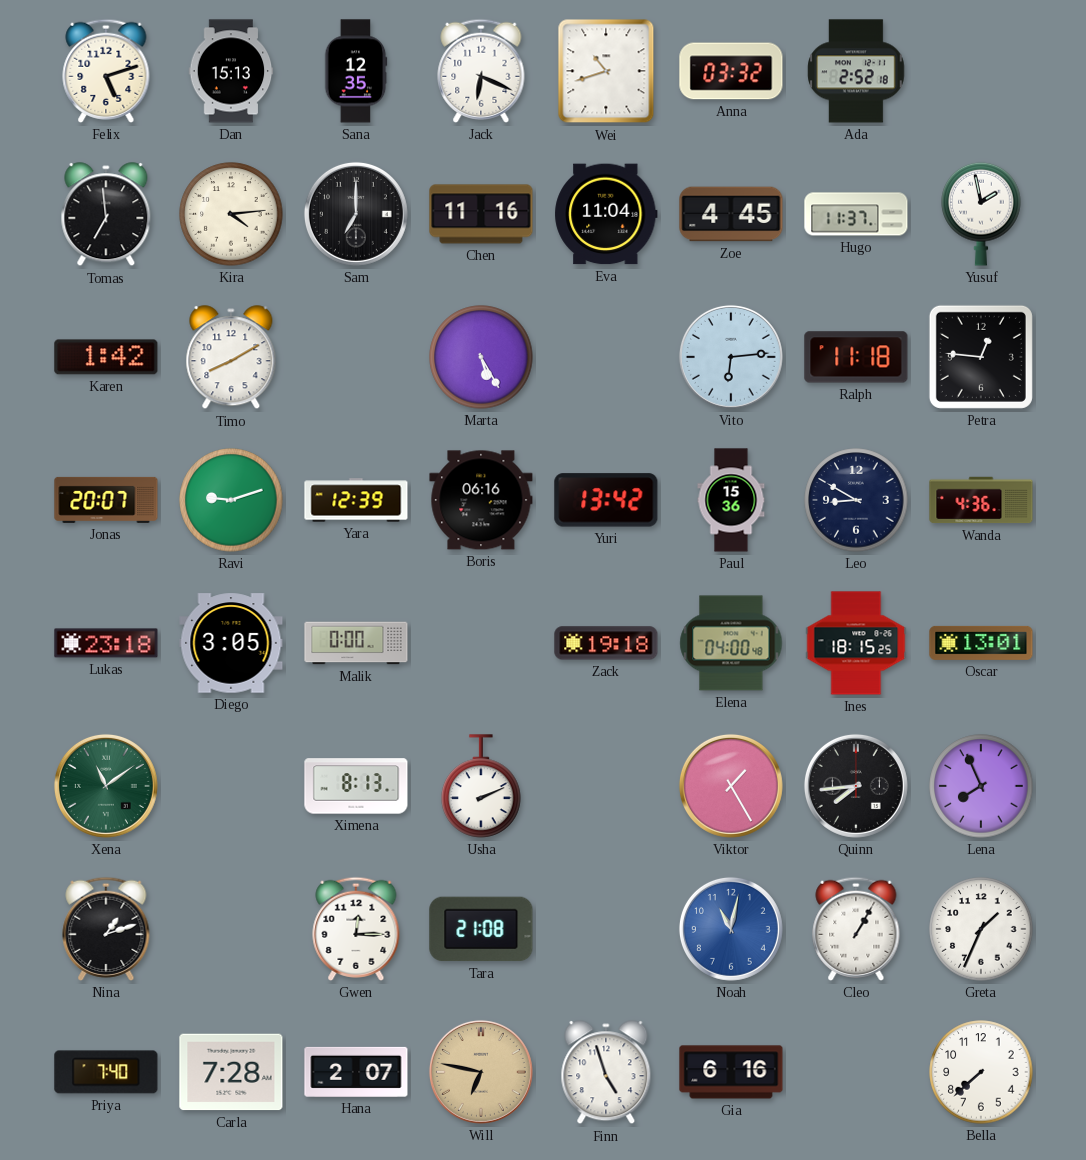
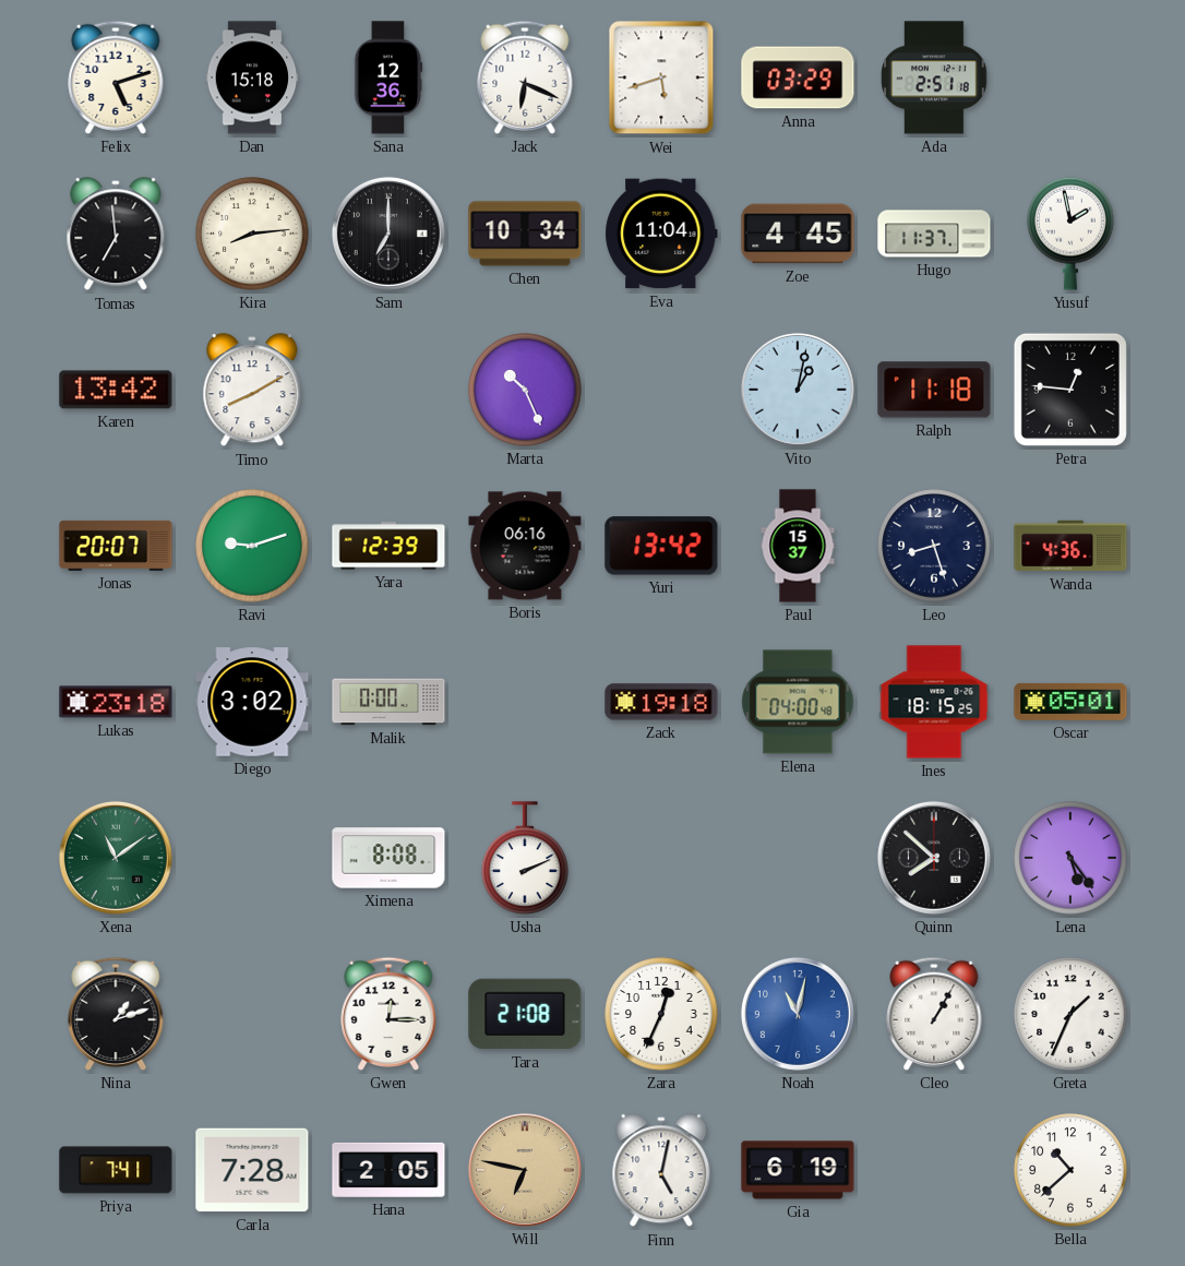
Dan: 15:13 -> 15:18 (252, 77)
Sana: 12:35 -> 12:36 (388, 77)
Wei: 10:42 -> 5:42 (661, 77)
Anna: 03:32 -> 03:29 (798, 77)
Ada: 2:52 -> 2:51 (934, 77)
Kira: 4:14 -> 8:14 (252, 234)
Chen: 11:16 -> 10:34 (525, 234)
Karen: 1:42 -> 13:42 (116, 390)
Marta: 5:25 -> 10:26 (525, 390)
Vito: 6:14 -> 1:02 (798, 390)
Paul: 15:36 -> 15:37 (798, 546)
Leo: 8:50 -> 8:27 (934, 546)
Diego: 3:05 -> 3:02 (252, 702)
Oscar: 13:01 -> 05:01 (1070, 702)
Ximena: 8:13 -> 8:08 (388, 858)
Viktor: 1:25 -> none (731, 786)
Quinn: 7:44 -> 7:52 (934, 858)
Lena: 7:56 -> 5:24 (1070, 858)
Zara: none -> 12:34 (661, 1014)
Priya: 7:40 -> 7:41 (116, 1170)
Hana: 2:07 -> 2:05 (388, 1170)
Finn: 4:57 -> 5:02 (661, 1171)
Gia: 6:16 -> 6:19 (798, 1170)
Bella: 7:38 -> 10:38 (1070, 1170)
